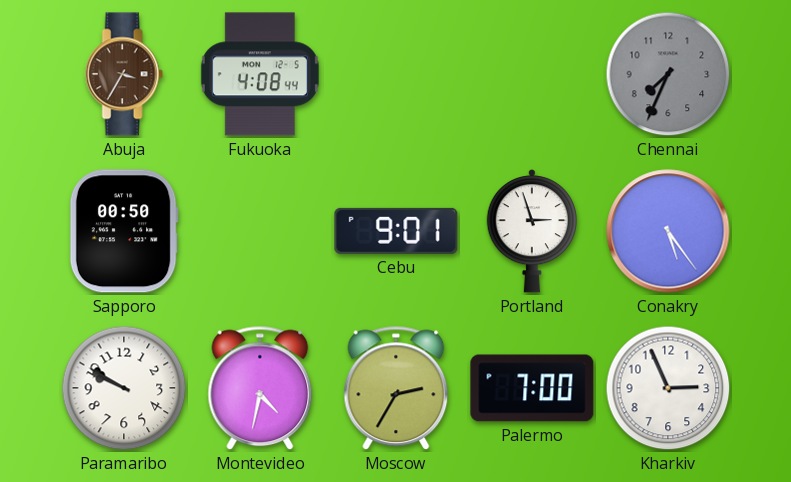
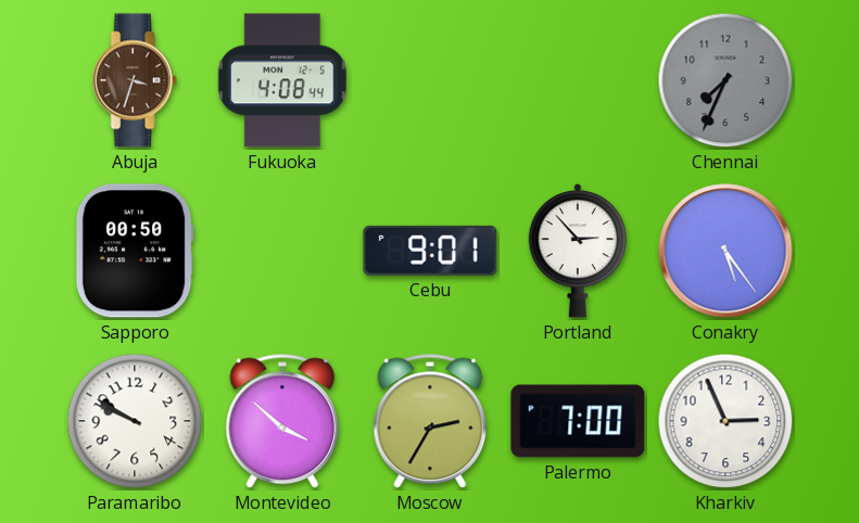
Abuja: 3:35 -> 3:33 (135, 80)
Portland: 2:57 -> 2:53 (577, 251)
Montevideo: 4:32 -> 3:52 (282, 421)
